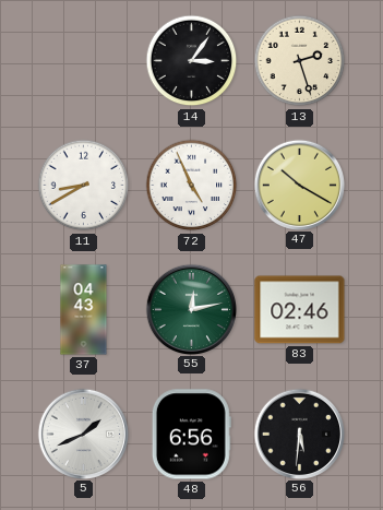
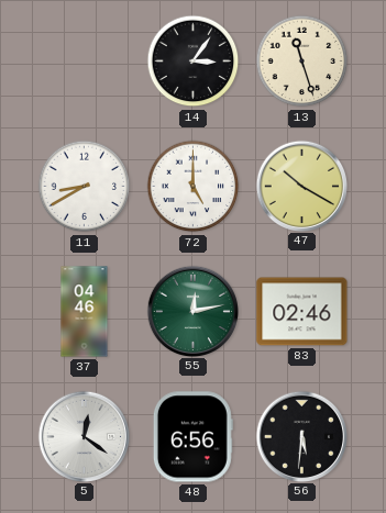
13: 2:27 -> 11:27 (302, 62)
72: 4:56 -> 5:00 (194, 187)
37: 04:43 -> 04:46 (85, 312)
5: 1:41 -> 12:21 (84, 436)
